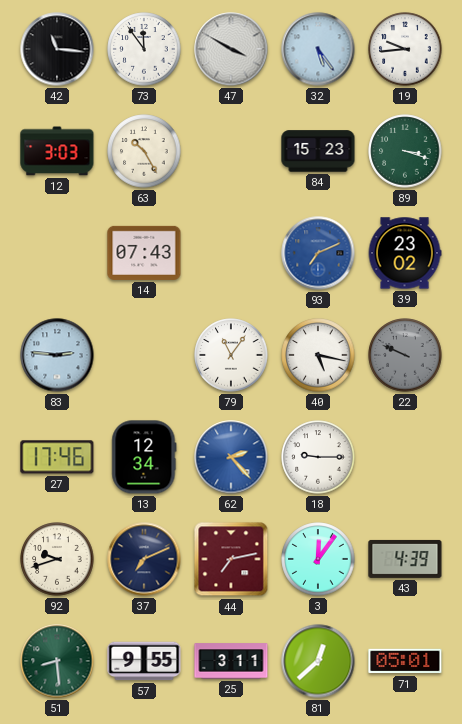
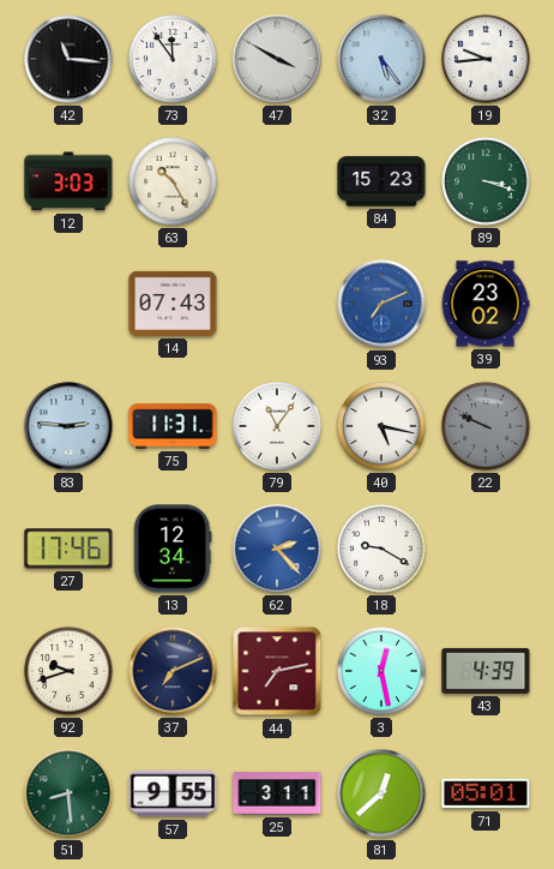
75: none -> 11:31 (173, 426)
18: 9:15 -> 9:20 (381, 549)
3: 12:06 -> 12:28 (381, 671)
